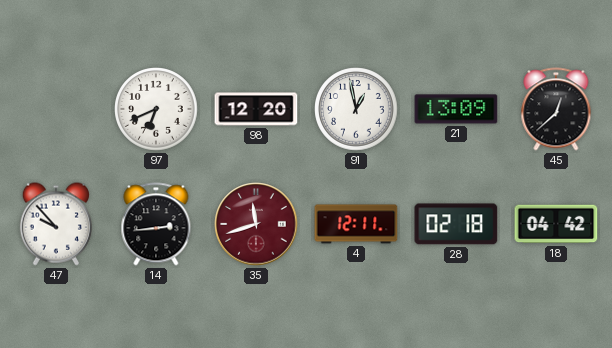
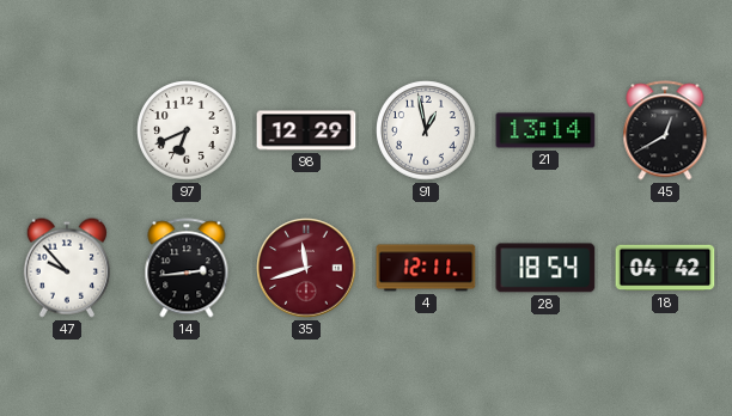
98: 12:20 -> 12:29 (306, 130)
21: 13:09 -> 13:14 (545, 130)
45: 12:38 -> 12:40 (665, 130)
28: 02:18 -> 18:54 (545, 268)
